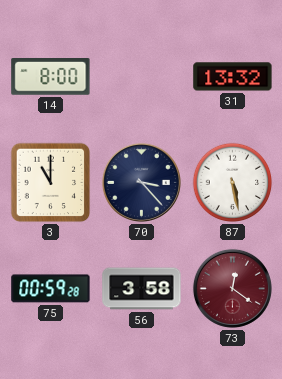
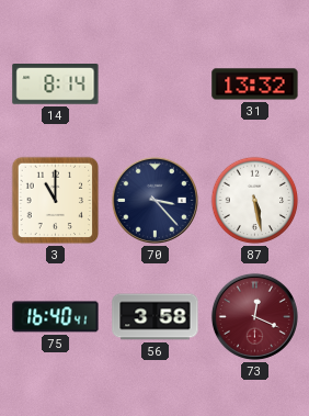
14: 8:00 -> 8:14 (56, 85)
75: 00:59 -> 16:40 (56, 317)
73: 12:21 -> 12:19 (254, 316)
